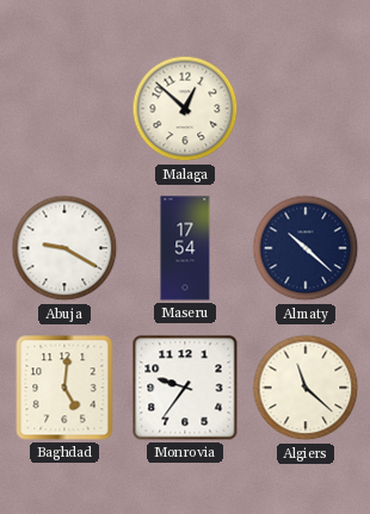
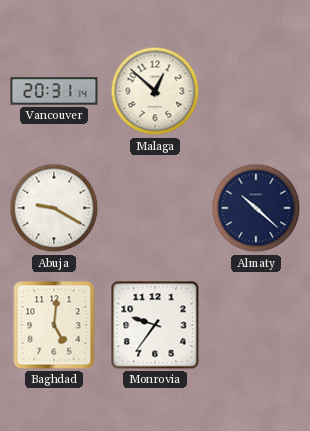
Vancouver: none -> 20:31 (54, 91)
Maseru: 17:54 -> none (185, 248)
Algiers: 11:22 -> none (306, 388)
